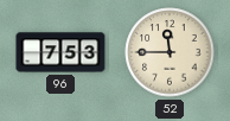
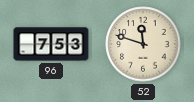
52: 11:45 -> 11:48 (143, 44)
